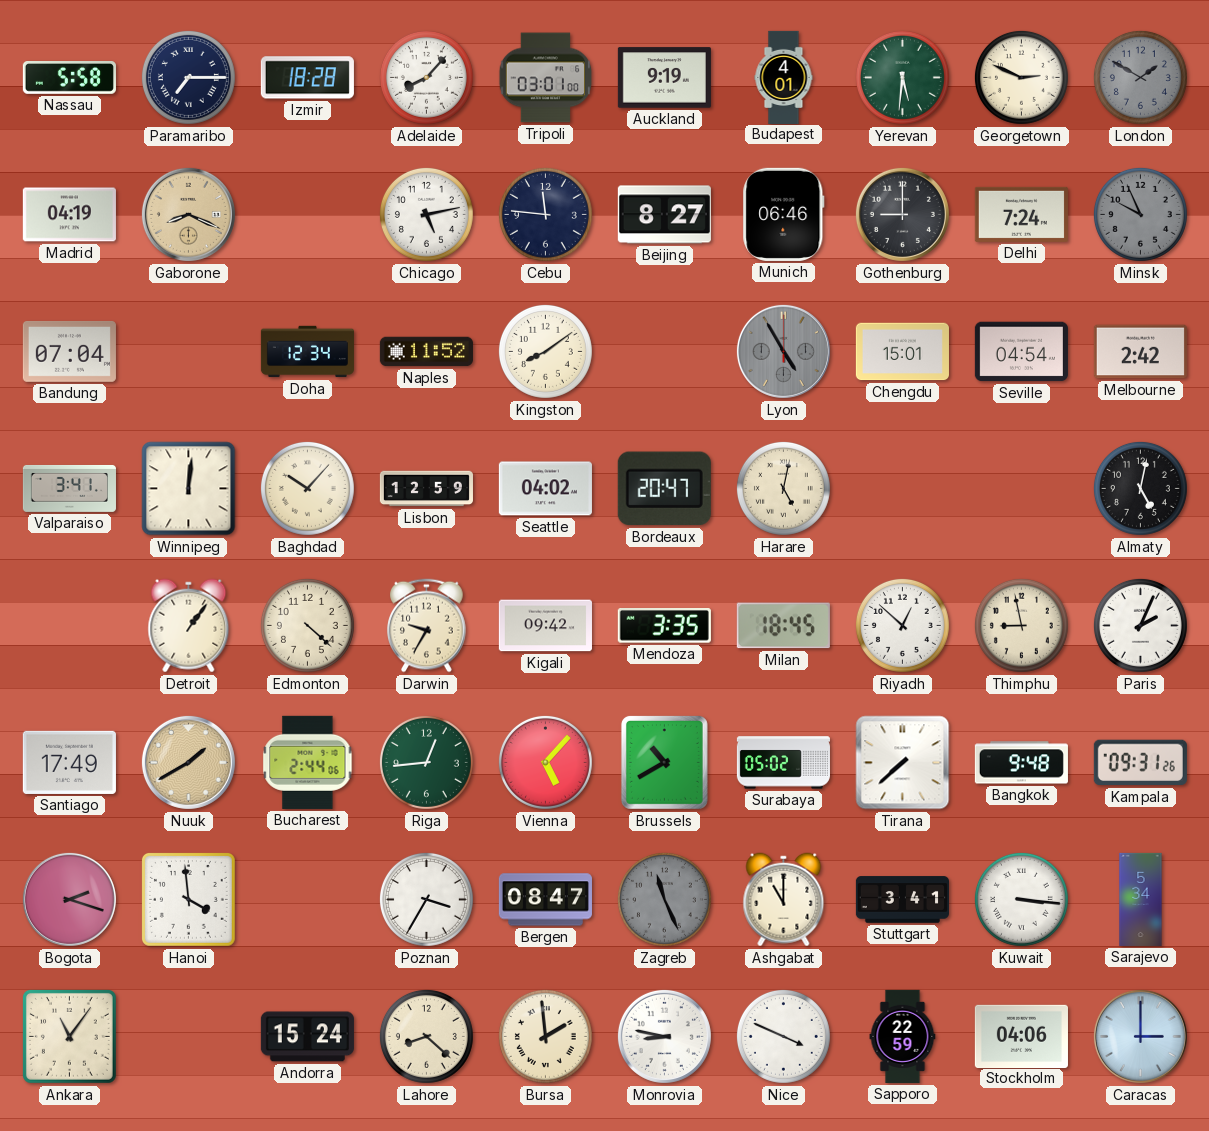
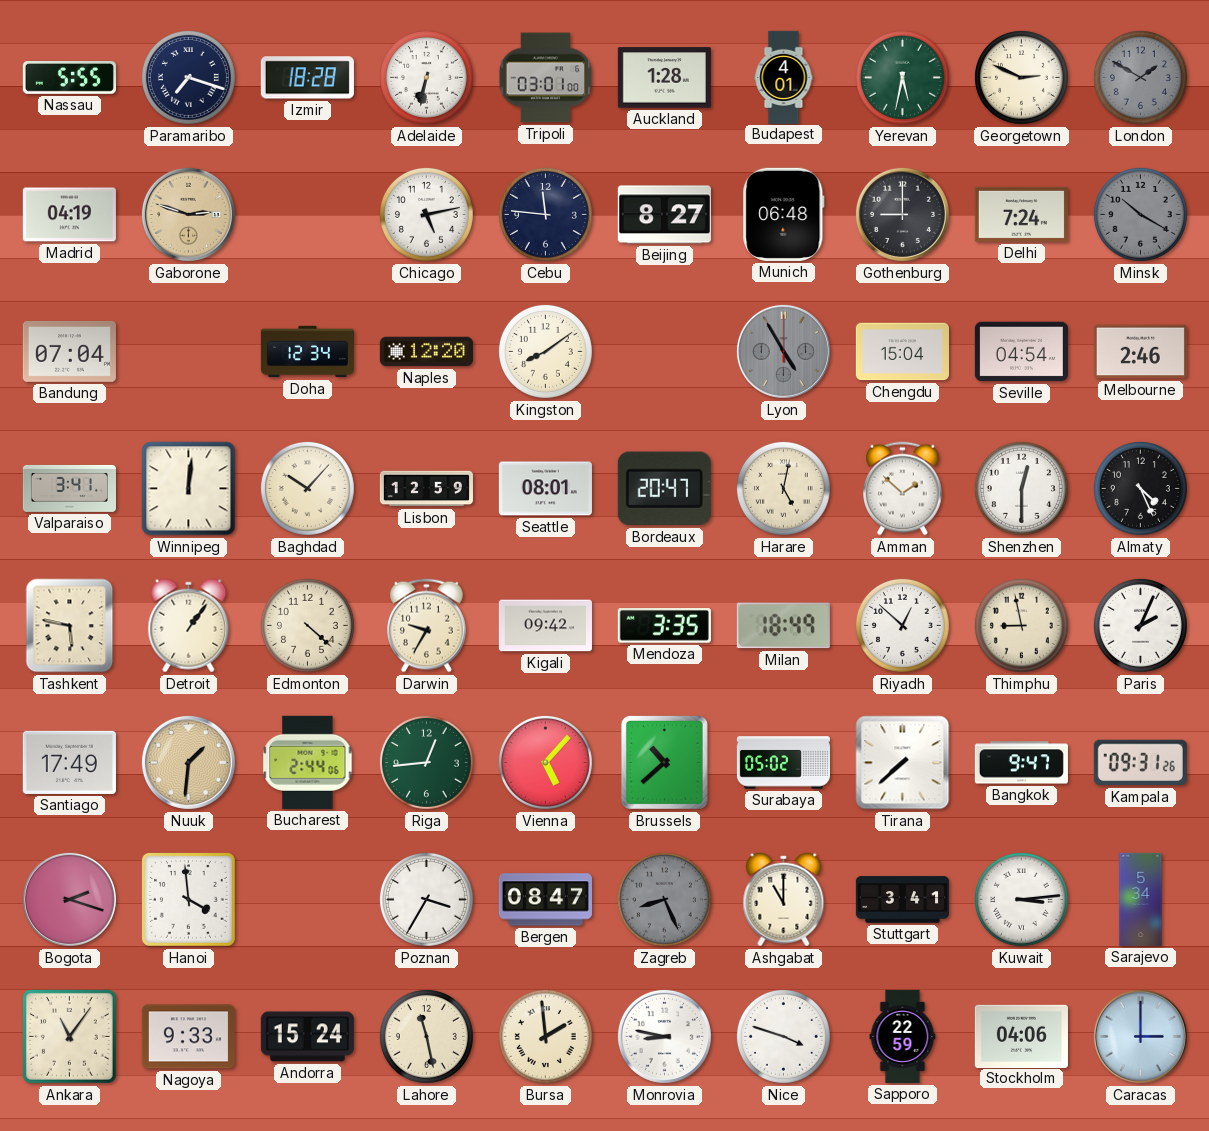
Nassau: 5:58 -> 5:55 (69, 78)
Paramaribo: 7:15 -> 7:18 (188, 77)
Adelaide: 8:07 -> 6:32 (426, 77)
Auckland: 9:19 -> 1:28 (664, 78)
Yerevan: 5:31 -> 5:32 (902, 77)
Gaborone: 8:19 -> 2:48 (188, 214)
Munich: 06:46 -> 06:48 (784, 214)
Minsk: 9:56 -> 10:20 (1140, 214)
Naples: 11:52 -> 12:20 (426, 352)
Chengdu: 15:01 -> 15:04 (902, 352)
Melbourne: 2:42 -> 2:46 (1140, 352)
Seattle: 04:02 -> 08:01 (545, 489)
Amman: none -> 1:52 (903, 489)
Shenzhen: none -> 12:30 (1021, 488)
Almaty: 5:02 -> 4:26 (1140, 488)
Tashkent: none -> 5:47 (70, 626)
Milan: 18:45 -> 18:49 (783, 626)
Nuuk: 1:40 -> 1:31 (188, 762)
Brussels: 10:40 -> 10:38 (664, 762)
Bangkok: 9:48 -> 9:47 (1021, 763)
Zagreb: 11:26 -> 8:26 (664, 899)
Kuwait: 3:16 -> 3:14 (1021, 899)
Nagoya: none -> 9:33 (188, 1037)
Lahore: 8:22 -> 11:28 (426, 1036)
Nice: 3:49 -> 3:48 (783, 1036)
